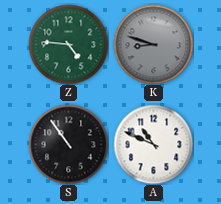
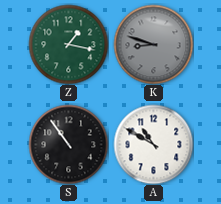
Z: 4:46 -> 1:17 (68, 44)
A: 10:49 -> 10:50 (153, 144)
